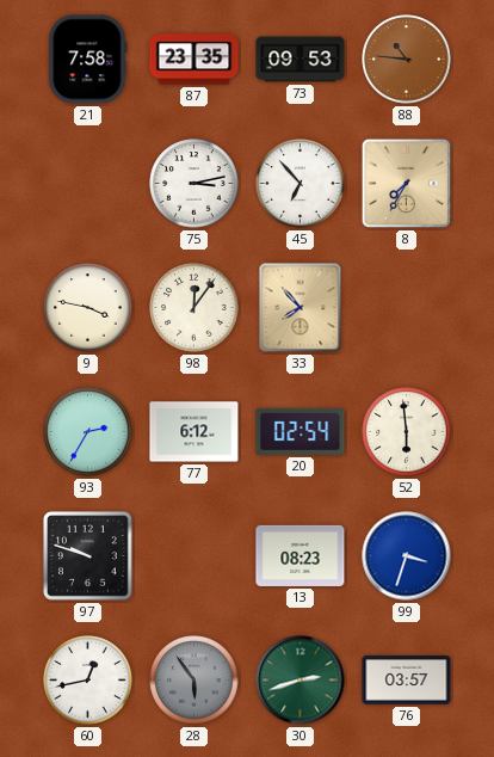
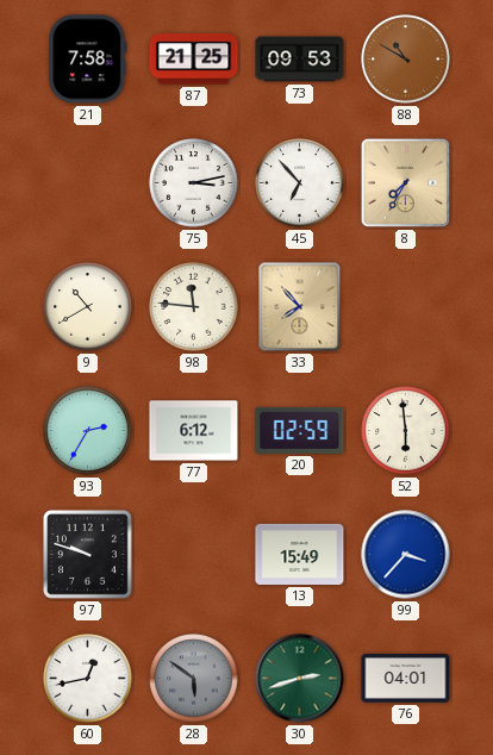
87: 23:35 -> 21:25 (194, 60)
88: 10:46 -> 10:50 (406, 60)
9: 3:47 -> 10:40 (88, 307)
98: 12:06 -> 11:46 (194, 307)
20: 02:54 -> 02:59 (300, 430)
13: 08:23 -> 15:49 (300, 554)
99: 3:33 -> 3:37 (406, 555)
28: 5:54 -> 5:51 (194, 679)
76: 03:57 -> 04:01 (406, 679)
